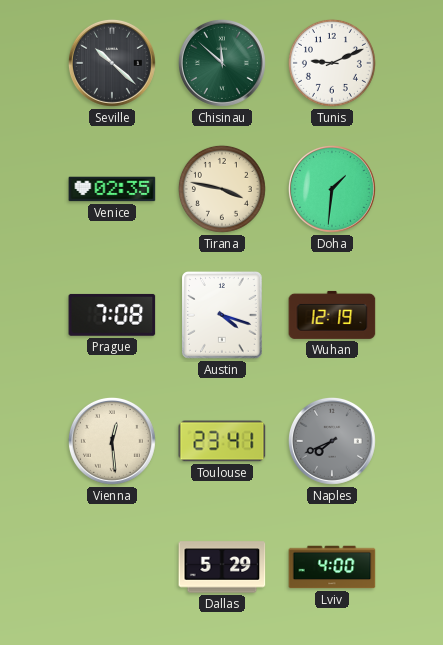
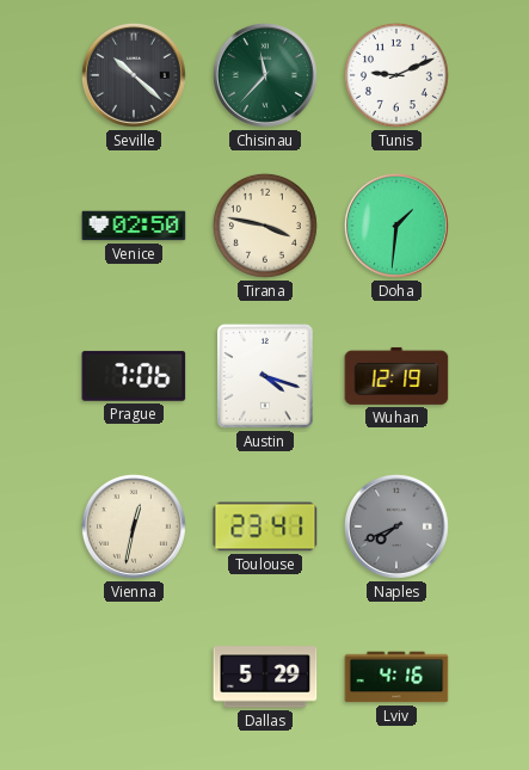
Chisinau: 11:52 -> 11:37 (265, 75)
Venice: 02:35 -> 02:50 (134, 226)
Prague: 7:08 -> 7:06 (134, 376)
Vienna: 12:29 -> 12:32 (134, 526)
Lviv: 4:00 -> 4:16 (396, 677)
